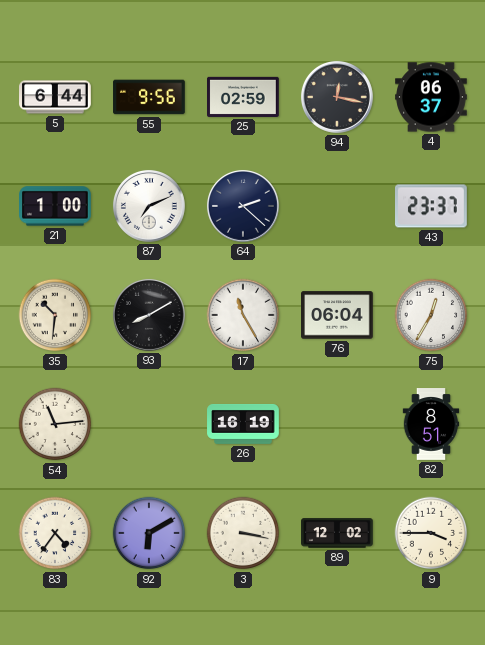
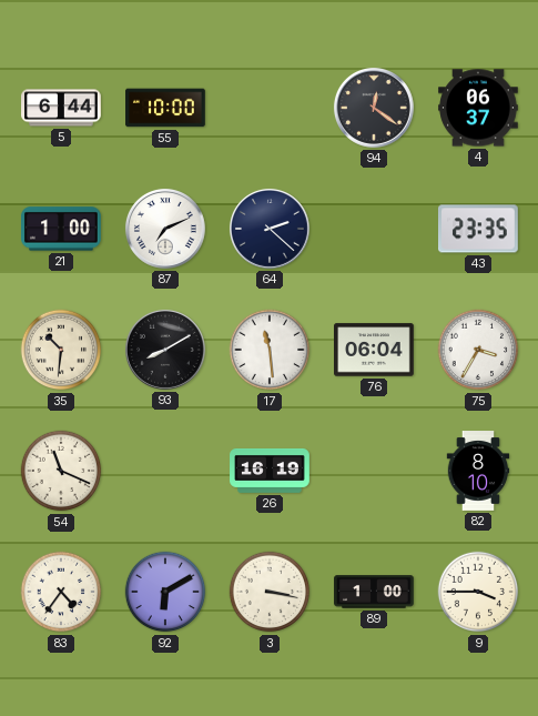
55: 9:56 -> 10:00 (165, 108)
25: 02:59 -> none (243, 97)
94: 12:17 -> 12:21 (374, 108)
43: 23:37 -> 23:35 (479, 229)
17: 11:25 -> 11:29 (270, 350)
75: 12:35 -> 3:35 (478, 350)
54: 11:14 -> 11:19 (61, 471)
82: 8:51 -> 8:10 (478, 471)
89: 12:02 -> 1:00 (374, 592)
